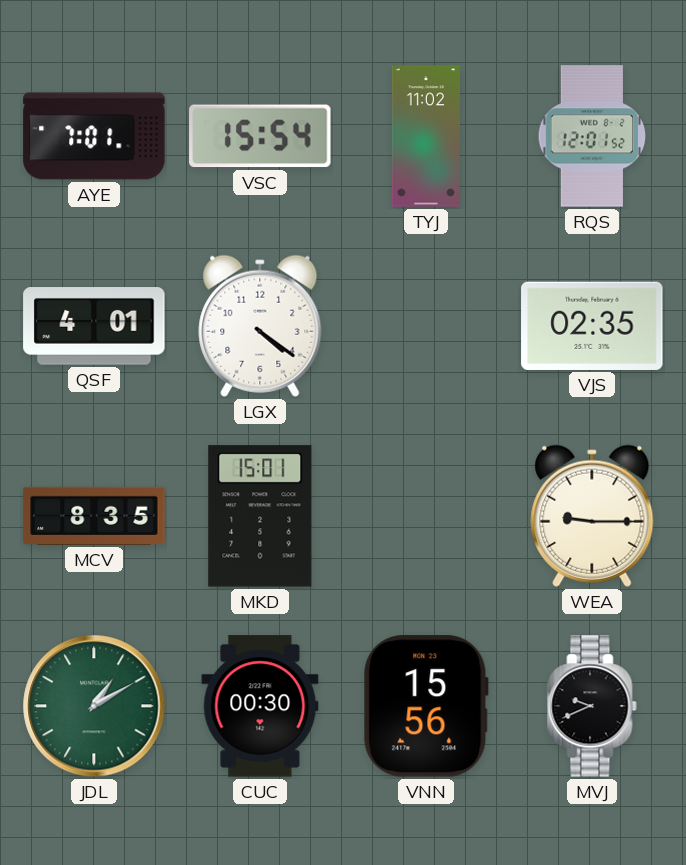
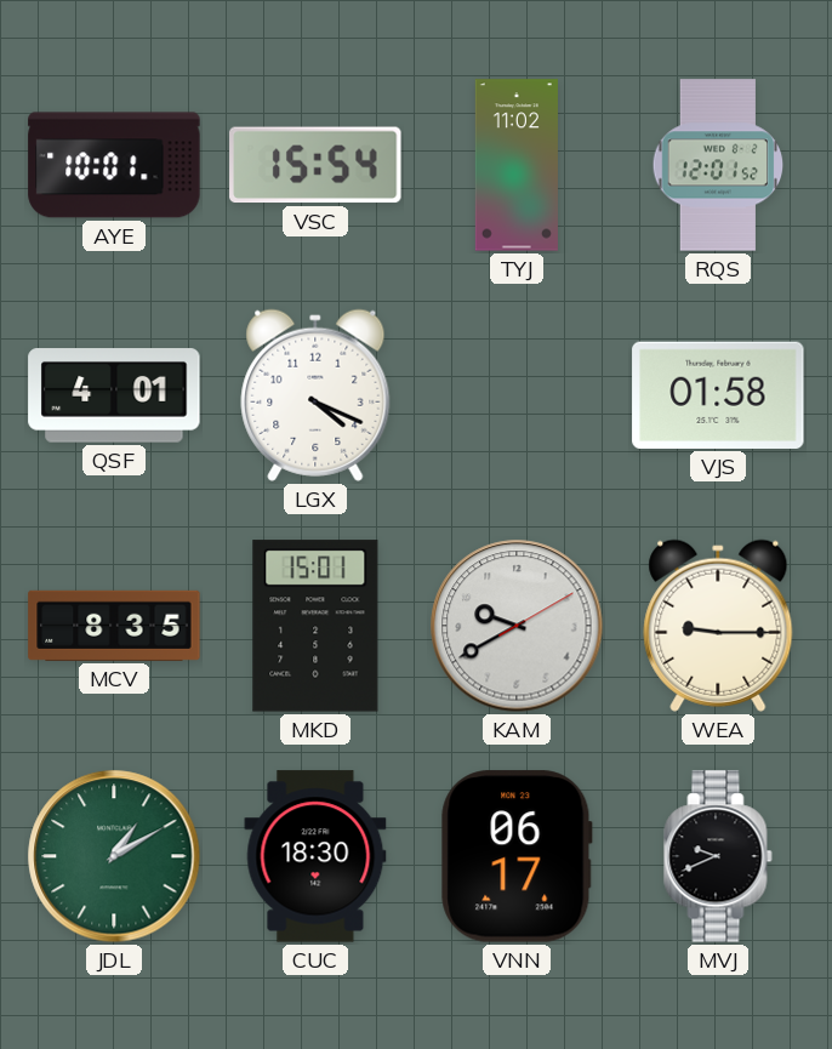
AYE: 7:01 -> 10:01 (114, 165)
LGX: 4:21 -> 4:19 (315, 395)
VJS: 02:35 -> 01:58 (718, 395)
KAM: none -> 9:40 (517, 626)
CUC: 00:30 -> 18:30 (315, 856)
VNN: 15:56 -> 06:17 (517, 856)
